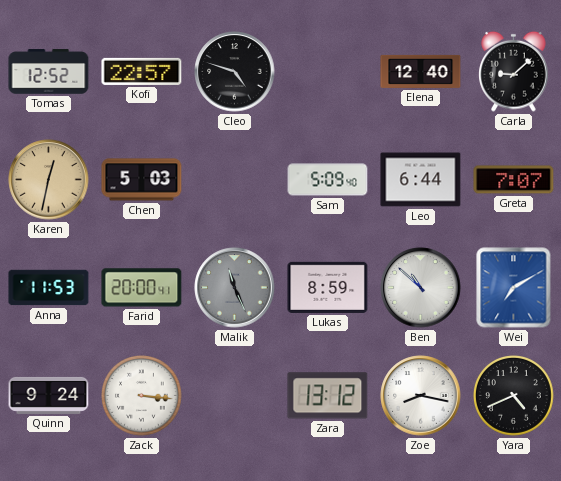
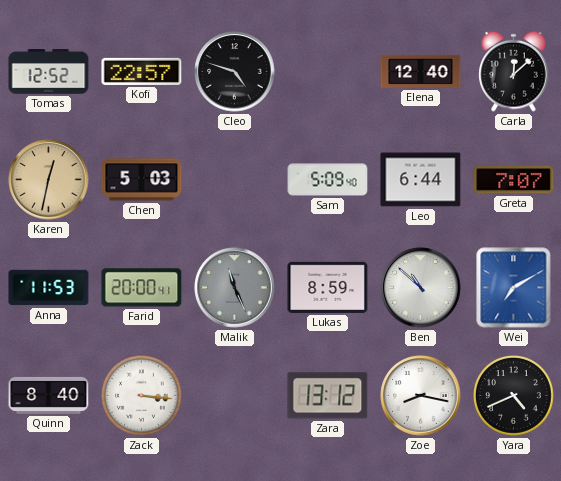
Carla: 9:08 -> 12:08 (514, 71)
Quinn: 9:24 -> 8:40 (49, 395)
